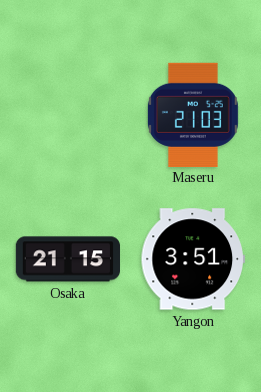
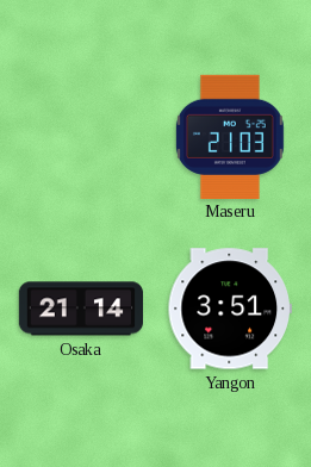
Osaka: 21:15 -> 21:14 (81, 309)
